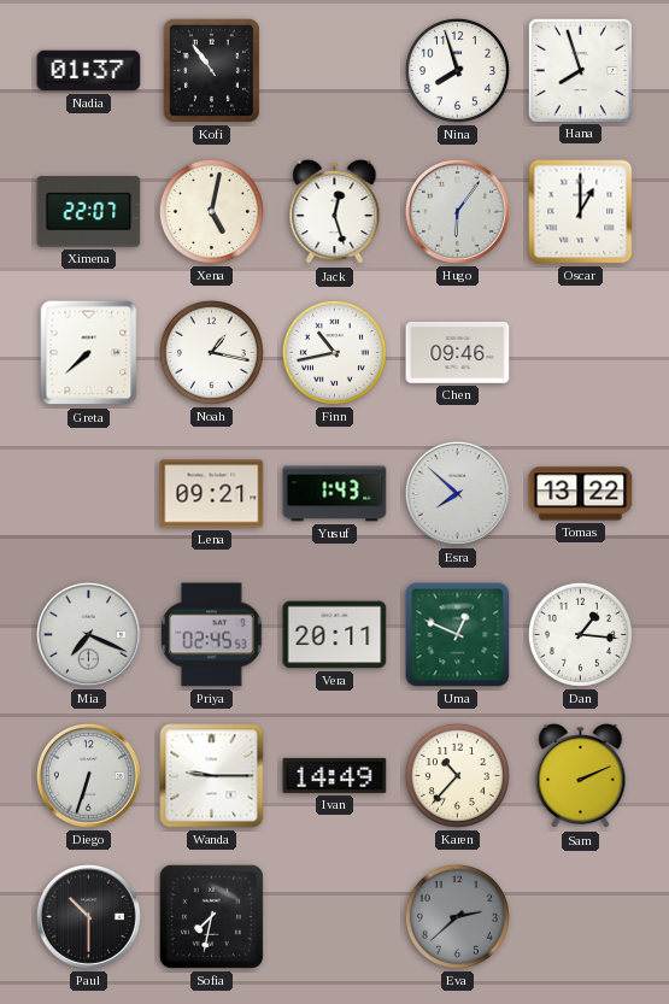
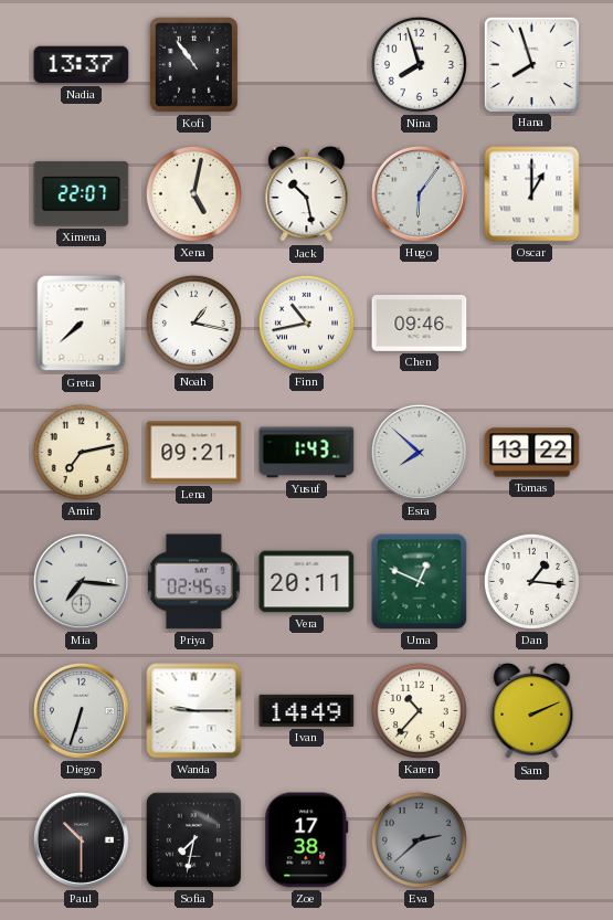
Nadia: 01:37 -> 13:37 (82, 65)
Jack: 12:27 -> 10:28 (307, 194)
Amir: none -> 7:13 (81, 452)
Mia: 7:19 -> 7:16 (81, 581)
Zoe: none -> 17:38 (307, 840)
